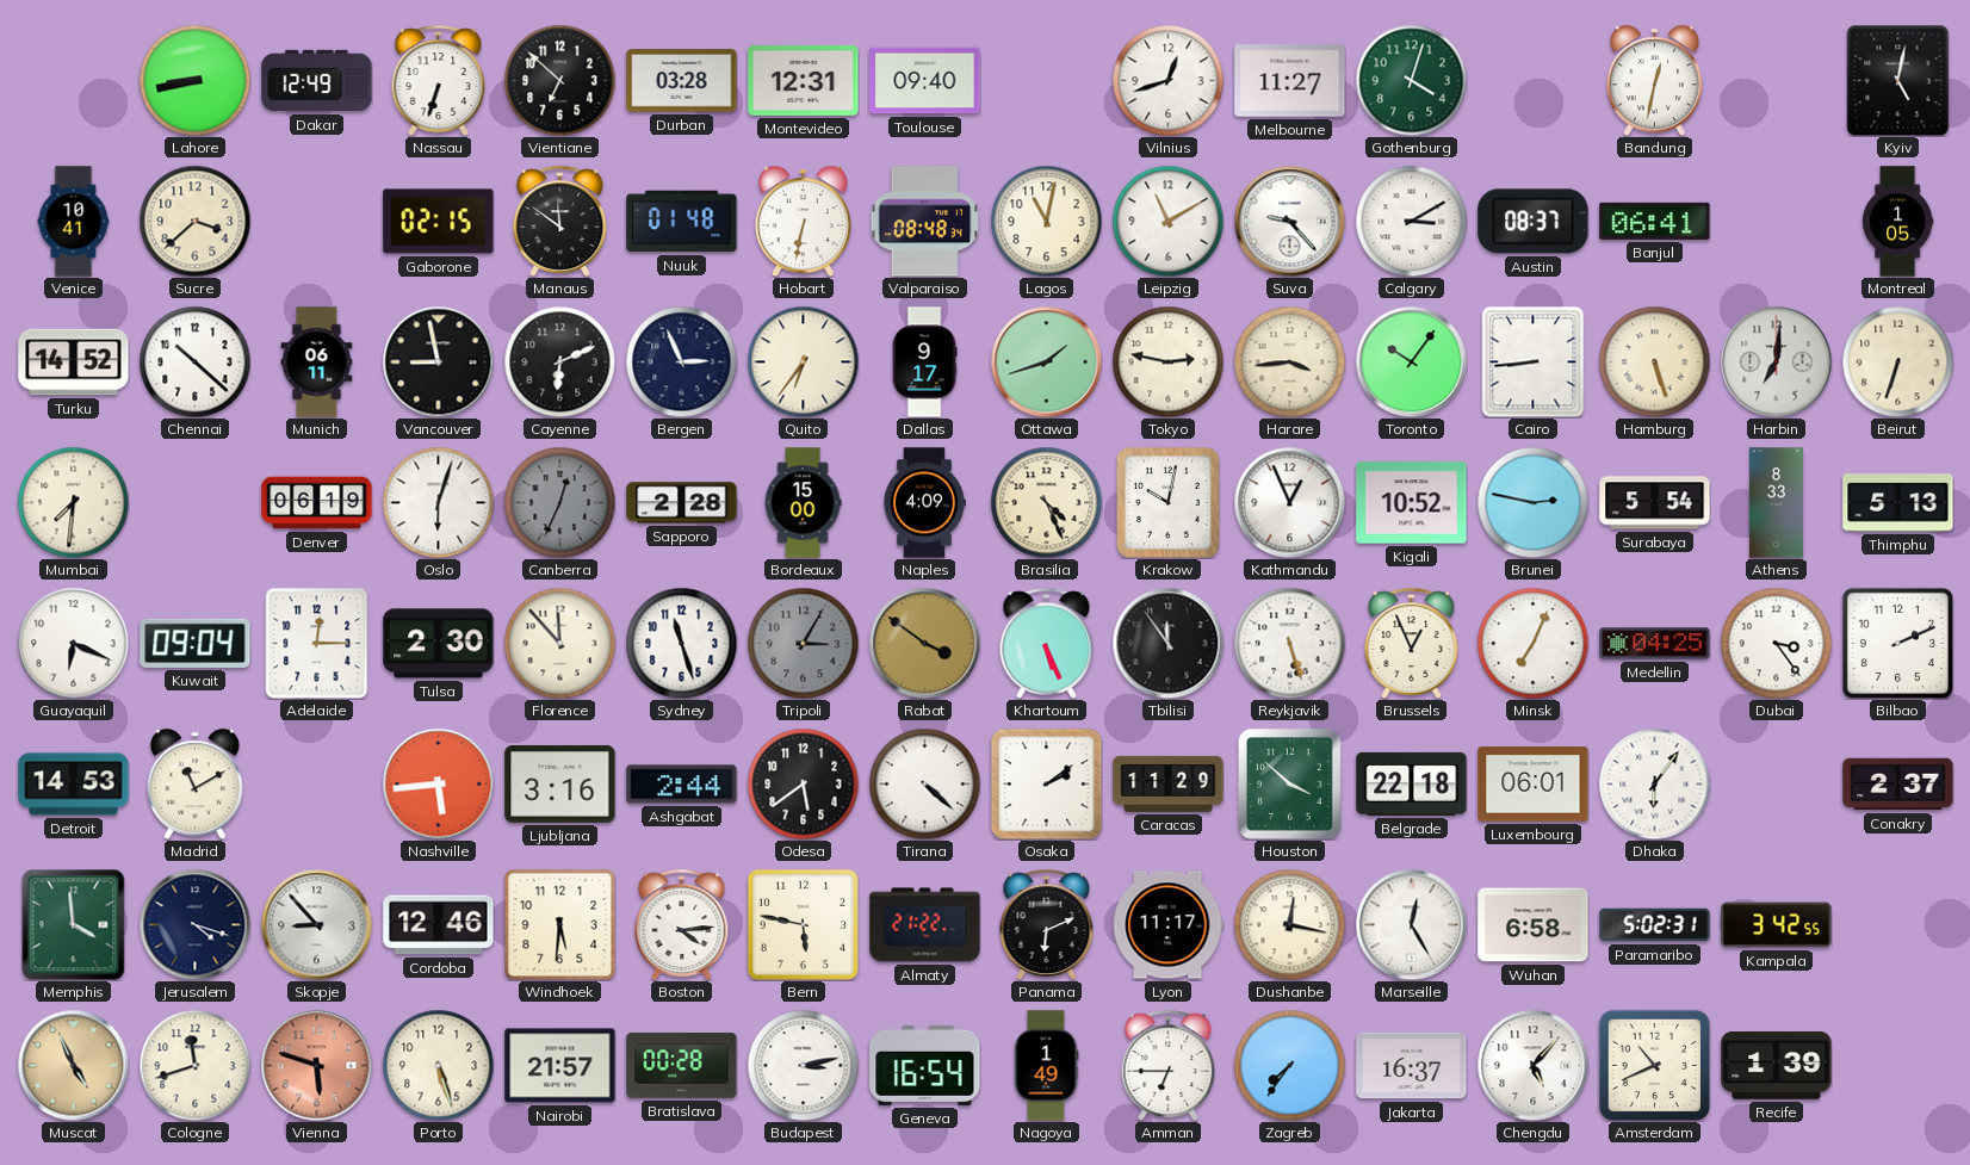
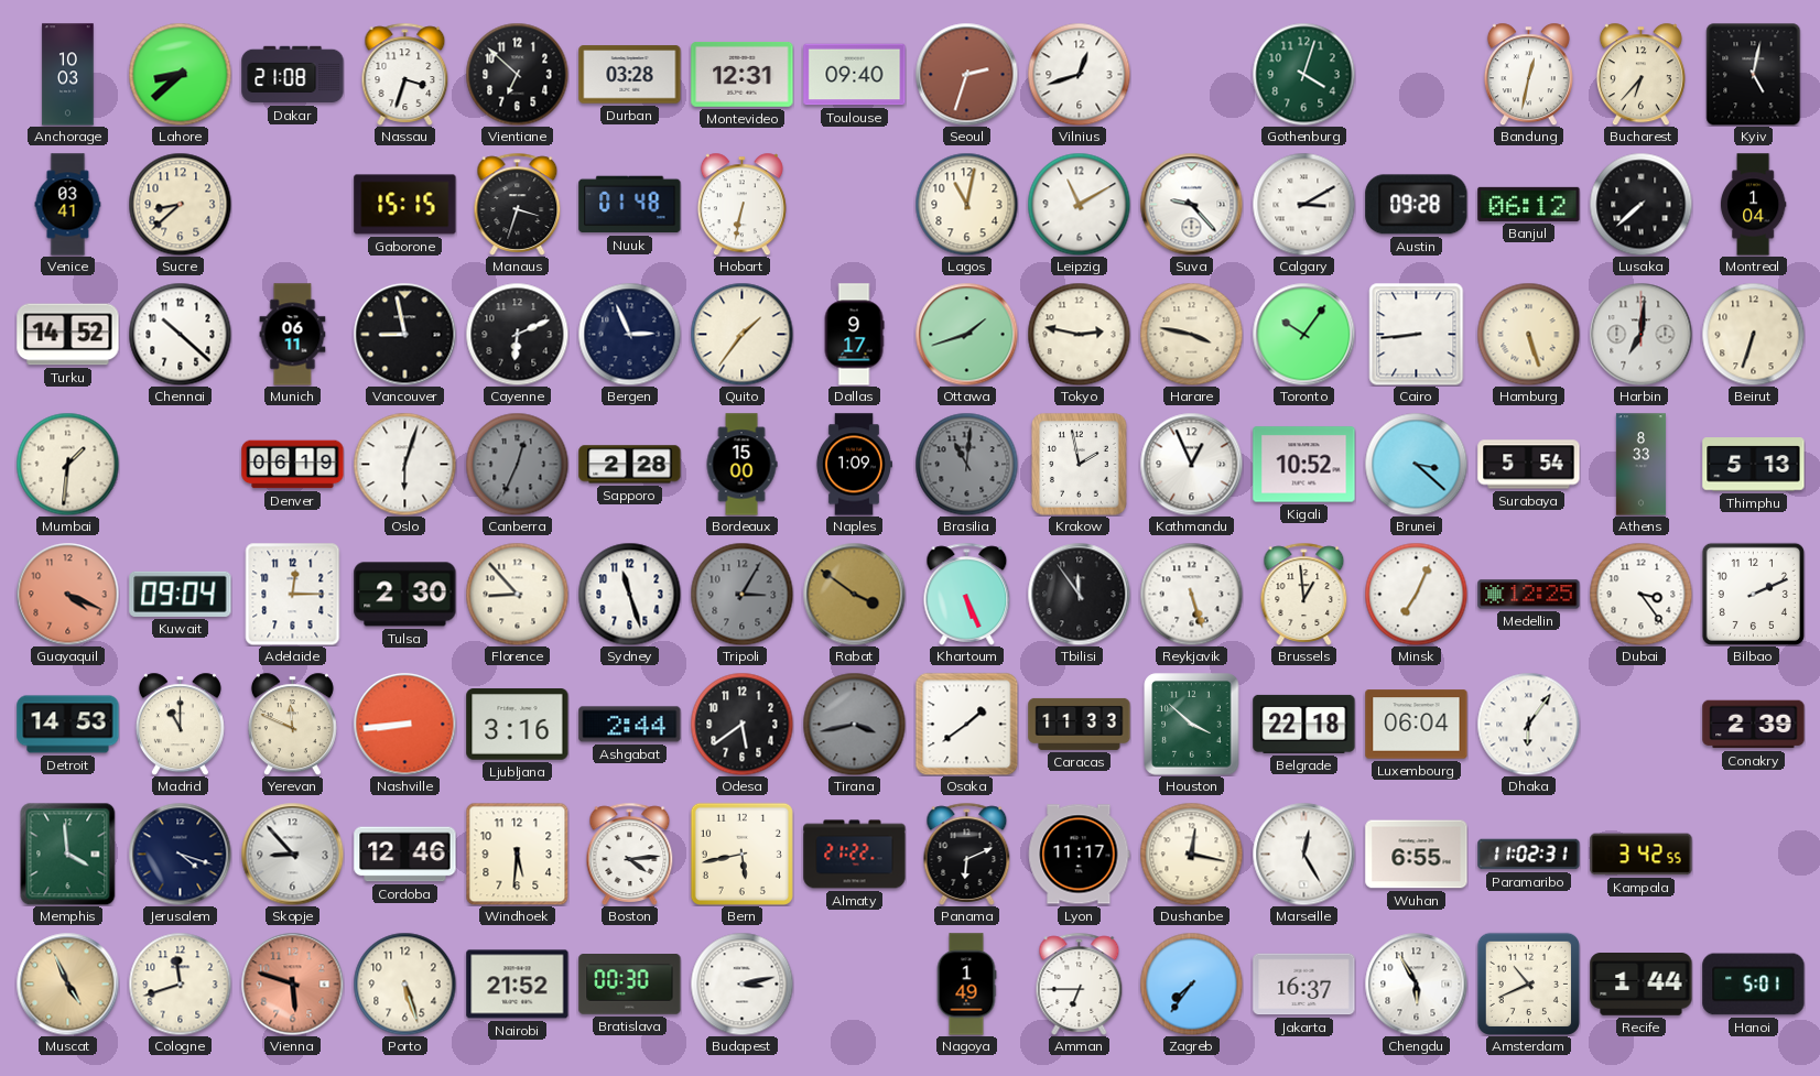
Anchorage: none -> 10:03 (68, 75)
Lahore: 8:43 -> 8:38 (180, 74)
Dakar: 12:49 -> 21:08 (293, 75)
Nassau: 6:33 -> 3:33 (405, 74)
Seoul: none -> 2:33 (966, 74)
Melbourne: 11:27 -> none (1290, 81)
Bucharest: none -> 6:37 (1640, 74)
Venice: 10:41 -> 03:41 (68, 205)
Sucre: 3:38 -> 8:38 (180, 204)
Gaborone: 02:15 -> 15:15 (405, 205)
Manaus: 11:51 -> 3:33 (518, 204)
Valparaiso: 08:48 -> none (925, 222)
Austin: 08:37 -> 09:28 (1417, 205)
Banjul: 06:41 -> 06:12 (1529, 204)
Lusaka: none -> 7:38 (1640, 204)
Montreal: 1:05 -> 1:04 (1753, 205)
Quito: 6:36 -> 1:36 (741, 334)
Harare: 3:44 -> 3:47 (1191, 334)
Mumbai: 7:31 -> 1:31 (67, 464)
Naples: 4:09 -> 1:09 (854, 465)
Brasilia: 4:26 -> 11:01 (966, 464)
Brasilia dial: cream -> grey (966, 464)
Krakow: 10:02 -> 1:58 (1080, 465)
Brunei: 2:47 -> 3:22 (1416, 464)
Guayaquil: 6:19 -> 4:19 (67, 594)
Guayaquil dial: white -> salmon (67, 594)
Florence: 11:53 -> 8:53 (517, 594)
Brussels: 12:56 -> 12:59 (1304, 594)
Medellin: 04:25 -> 12:25 (1529, 595)
Madrid: 11:10 -> 11:00 (180, 724)
Yerevan: none -> 11:49 (292, 724)
Nashville: 5:44 -> 8:44 (404, 724)
Tirana: 4:22 -> 3:43 (854, 724)
Tirana dial: white -> grey (854, 724)
Osaka: 2:09 -> 1:39 (966, 724)
Caracas: 11:29 -> 11:33 (1080, 724)
Luxembourg: 06:01 -> 06:04 (1417, 725)
Conakry: 2:37 -> 2:39 (1754, 725)
Bern: 5:47 -> 5:43 (741, 854)
Wuhan: 6:58 -> 6:55 (1417, 855)
Paramaribo: 5:02 -> 11:02 (1529, 855)
Nairobi: 21:57 -> 21:52 (518, 985)
Bratislava: 00:28 -> 00:30 (630, 985)
Geneva: 16:54 -> none (925, 1065)
Chengdu: 5:07 -> 5:55 (1416, 983)
Recife: 1:39 -> 1:44 (1642, 985)
Hanoi: none -> 5:01 (1754, 985)
